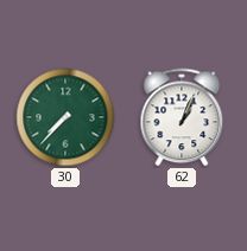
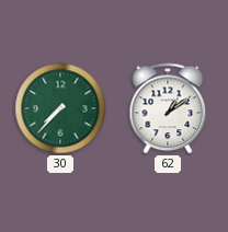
62: 1:04 -> 1:09 (168, 108)
